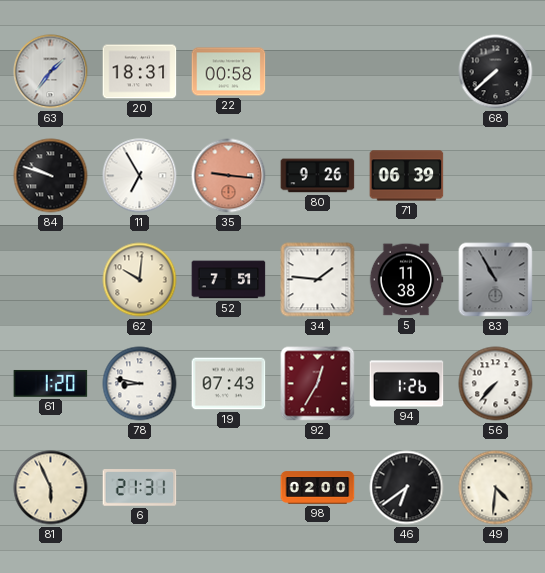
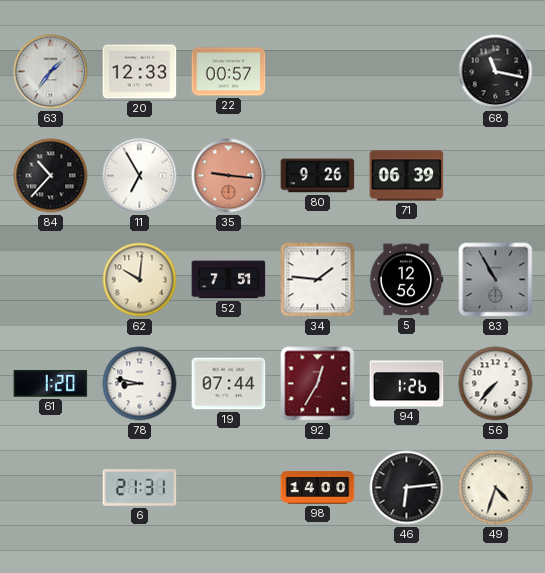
20: 18:31 -> 12:33 (140, 72)
22: 00:58 -> 00:57 (229, 72)
68: 7:38 -> 11:17 (496, 72)
84: 9:48 -> 10:37 (51, 176)
5: 11:38 -> 12:56 (406, 280)
19: 07:43 -> 07:44 (229, 384)
81: 5:56 -> none (51, 488)
98: 02:00 -> 14:00 (318, 488)
46: 6:39 -> 6:14 (407, 488)
49: 4:31 -> 4:33 (496, 488)
